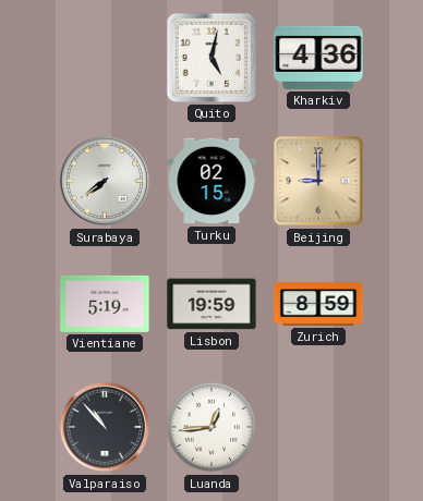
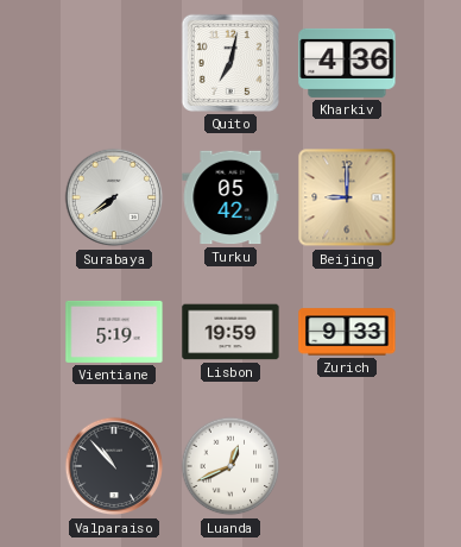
Quito: 5:02 -> 7:02 (230, 63)
Turku: 02:15 -> 05:42 (230, 197)
Zurich: 8:59 -> 9:33 (347, 332)
Luanda: 12:44 -> 12:41 (230, 466)
